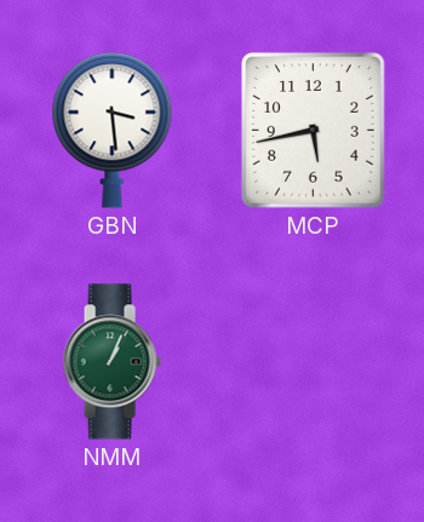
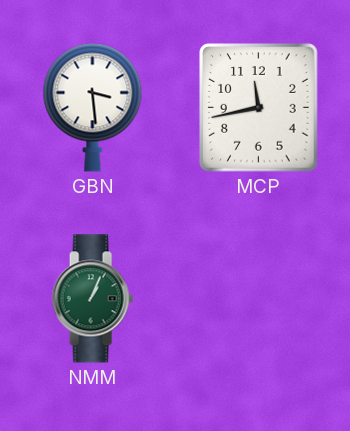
MCP: 5:43 -> 11:43 (259, 108)
